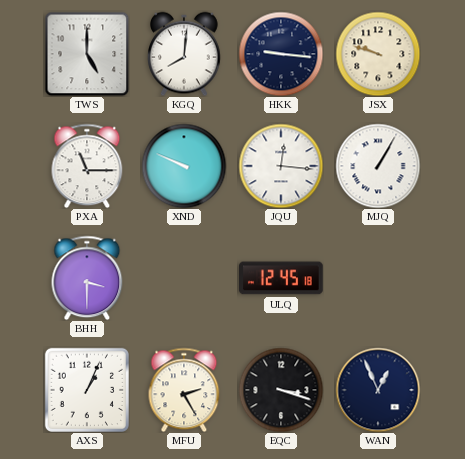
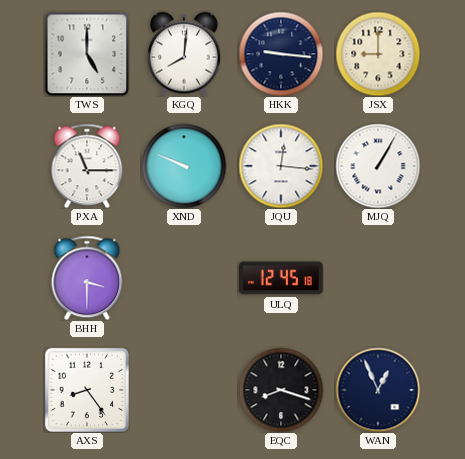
JSX: 9:48 -> 9:00 (378, 54)
AXS: 1:04 -> 8:24 (87, 390)
MFU: 2:25 -> none (184, 390)
EQC: 3:18 -> 8:18 (281, 390)
